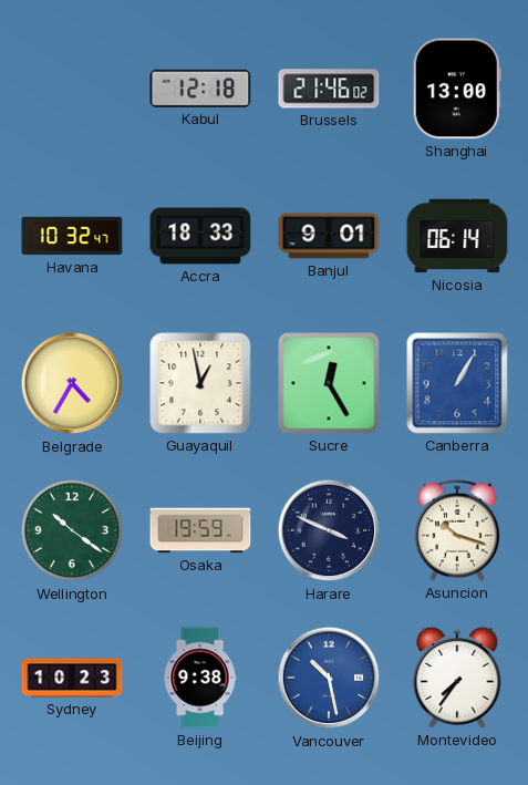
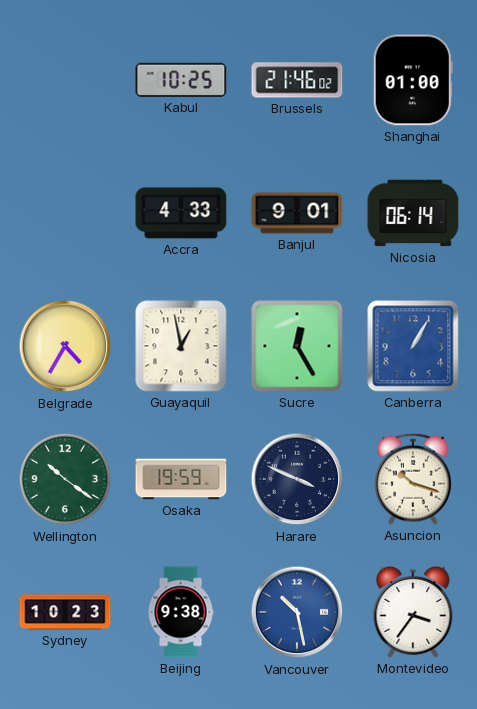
Kabul: 12:18 -> 10:25 (181, 80)
Shanghai: 13:00 -> 01:00 (413, 80)
Havana: 10:32 -> none (72, 236)
Accra: 18:33 -> 4:33 (181, 213)
Montevideo: 7:36 -> 3:36 (413, 612)
